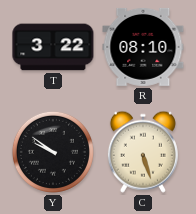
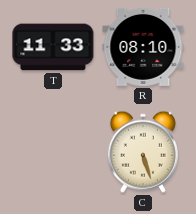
T: 3:22 -> 11:33 (53, 47)
Y: 9:51 -> none (53, 152)
